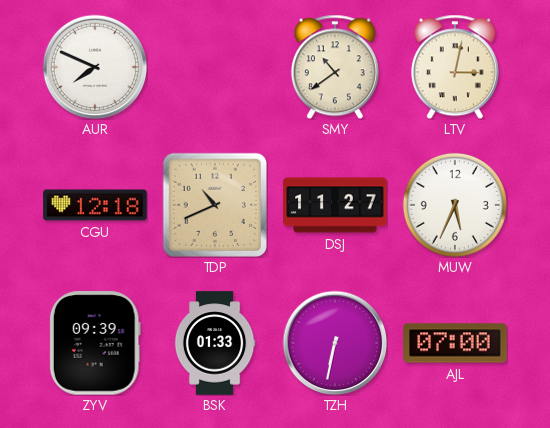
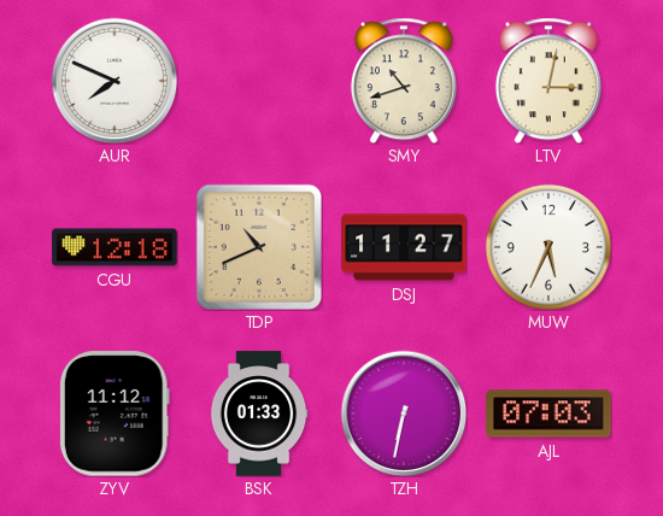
SMY: 10:39 -> 10:42 (404, 81)
ZYV: 09:39 -> 11:12 (115, 414)
AJL: 07:00 -> 07:03 (548, 414)
